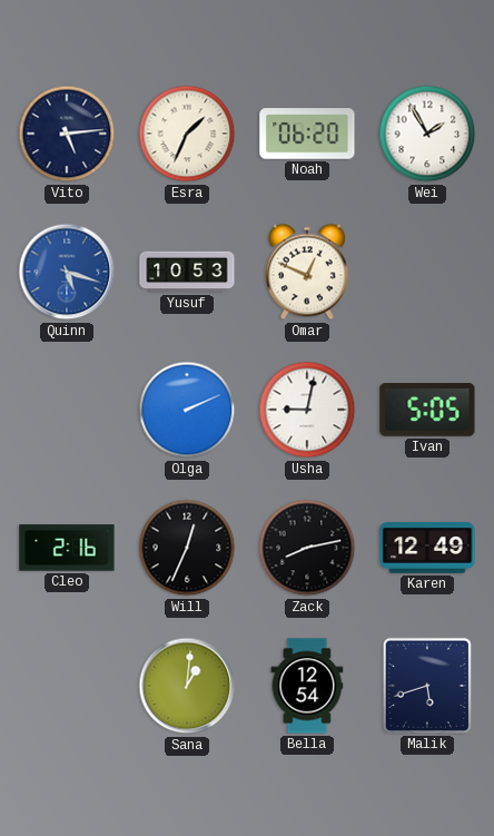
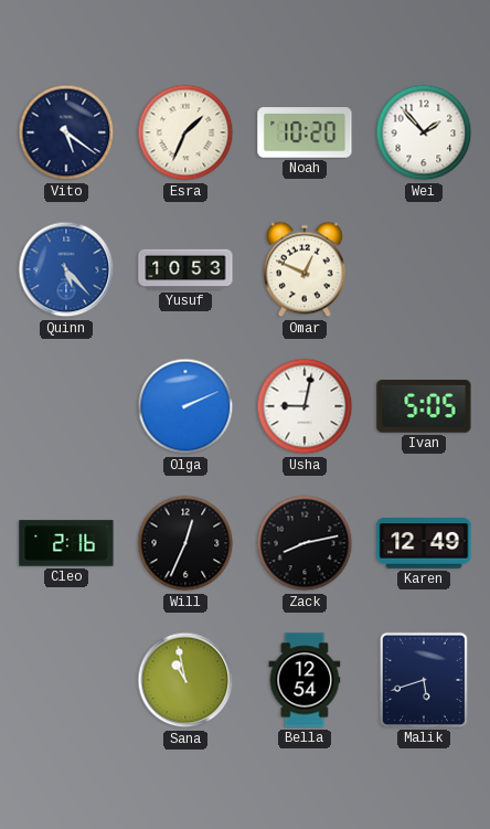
Vito: 5:14 -> 5:21 (66, 132)
Noah: 06:20 -> 10:20 (305, 132)
Wei: 1:55 -> 1:53 (424, 132)
Quinn: 5:18 -> 5:23 (66, 269)
Sana: 1:01 -> 10:58 (185, 680)
